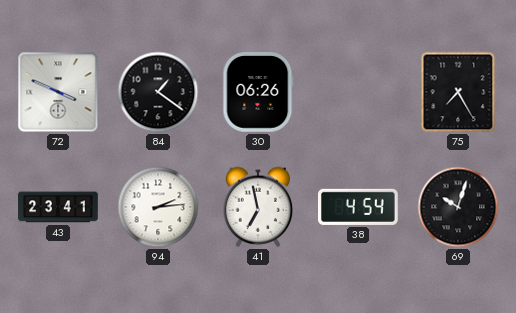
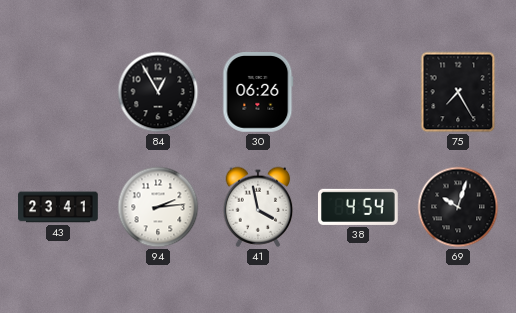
72: 3:49 -> none (58, 92)
84: 1:21 -> 12:55 (158, 92)
41: 6:58 -> 3:58 (258, 207)
